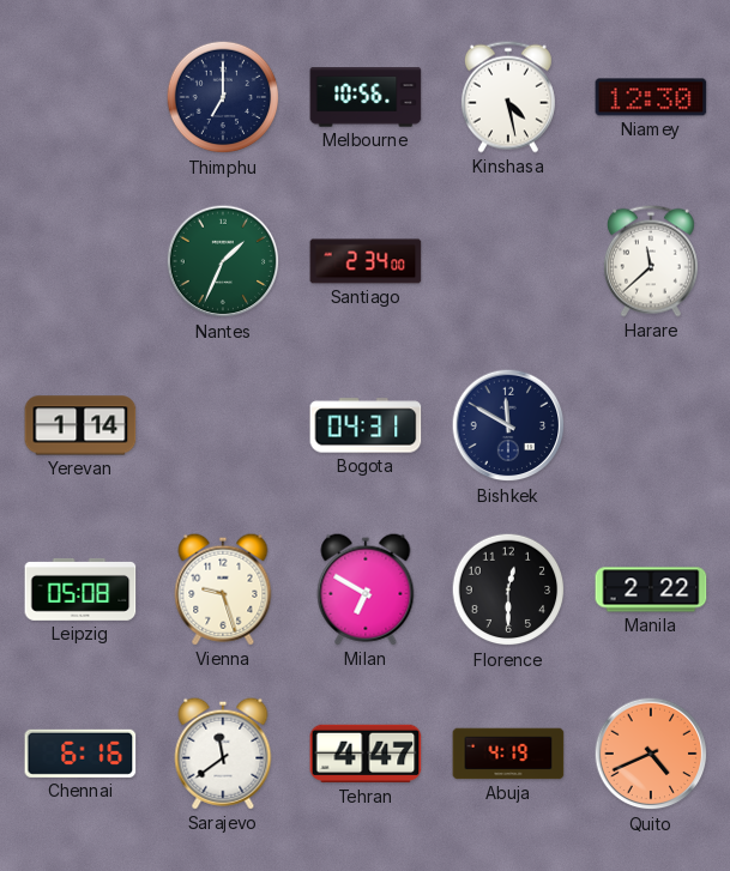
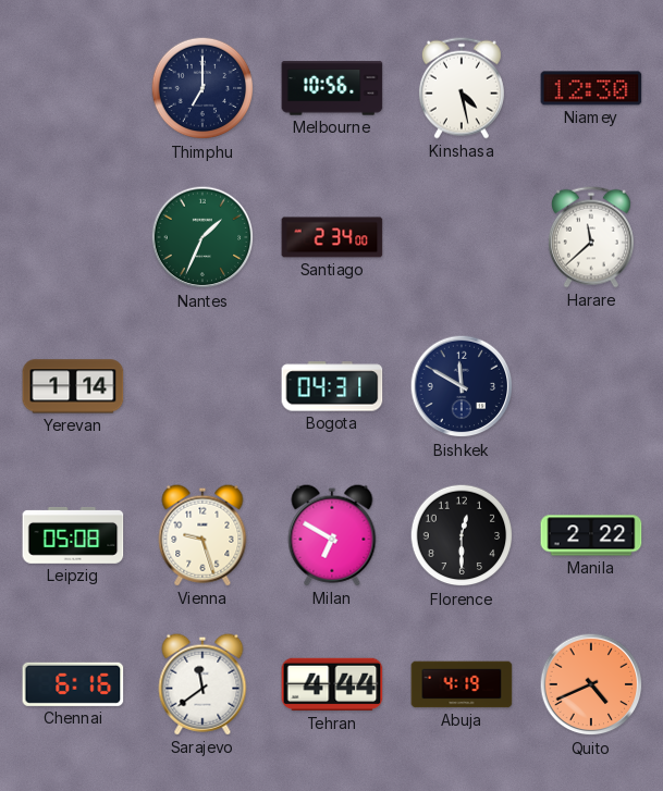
Tehran: 4:47 -> 4:44 (332, 684)
